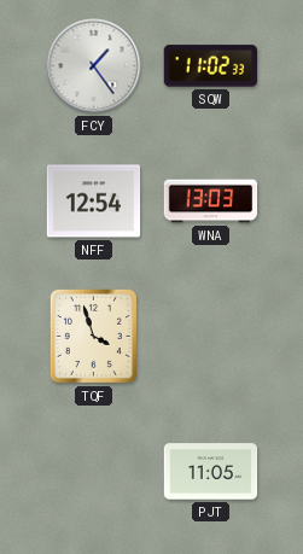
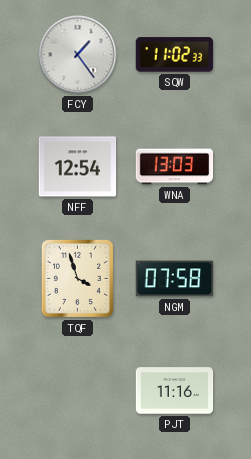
NGM: none -> 07:58 (175, 279)
PJT: 11:05 -> 11:16 (175, 391)
